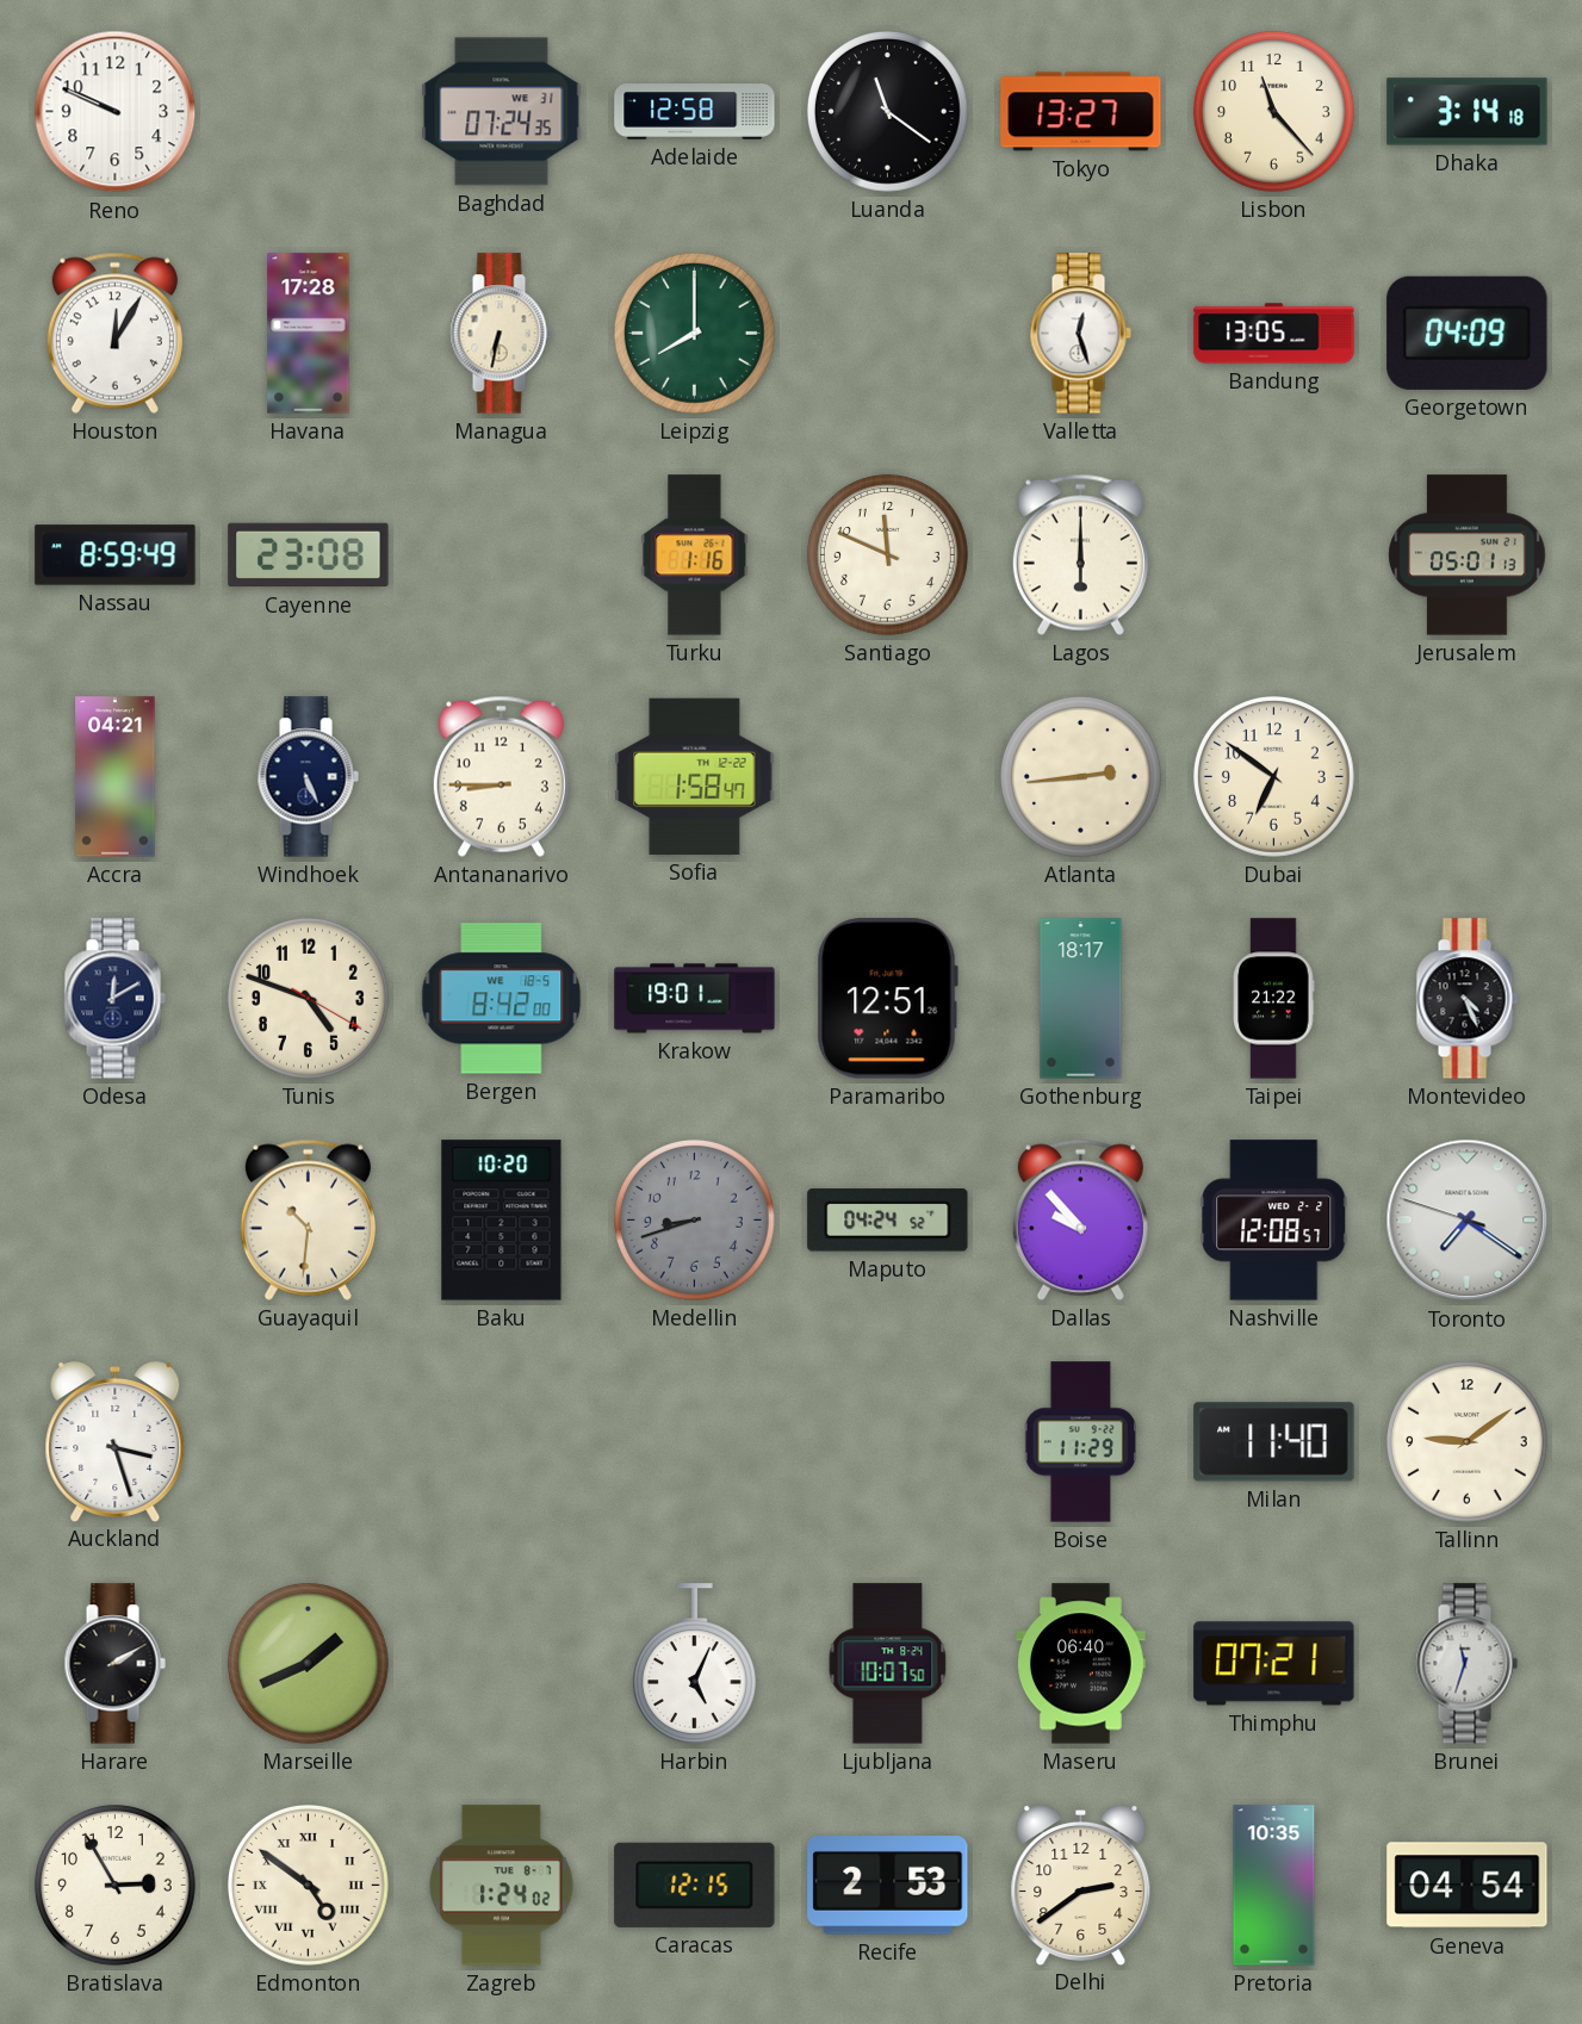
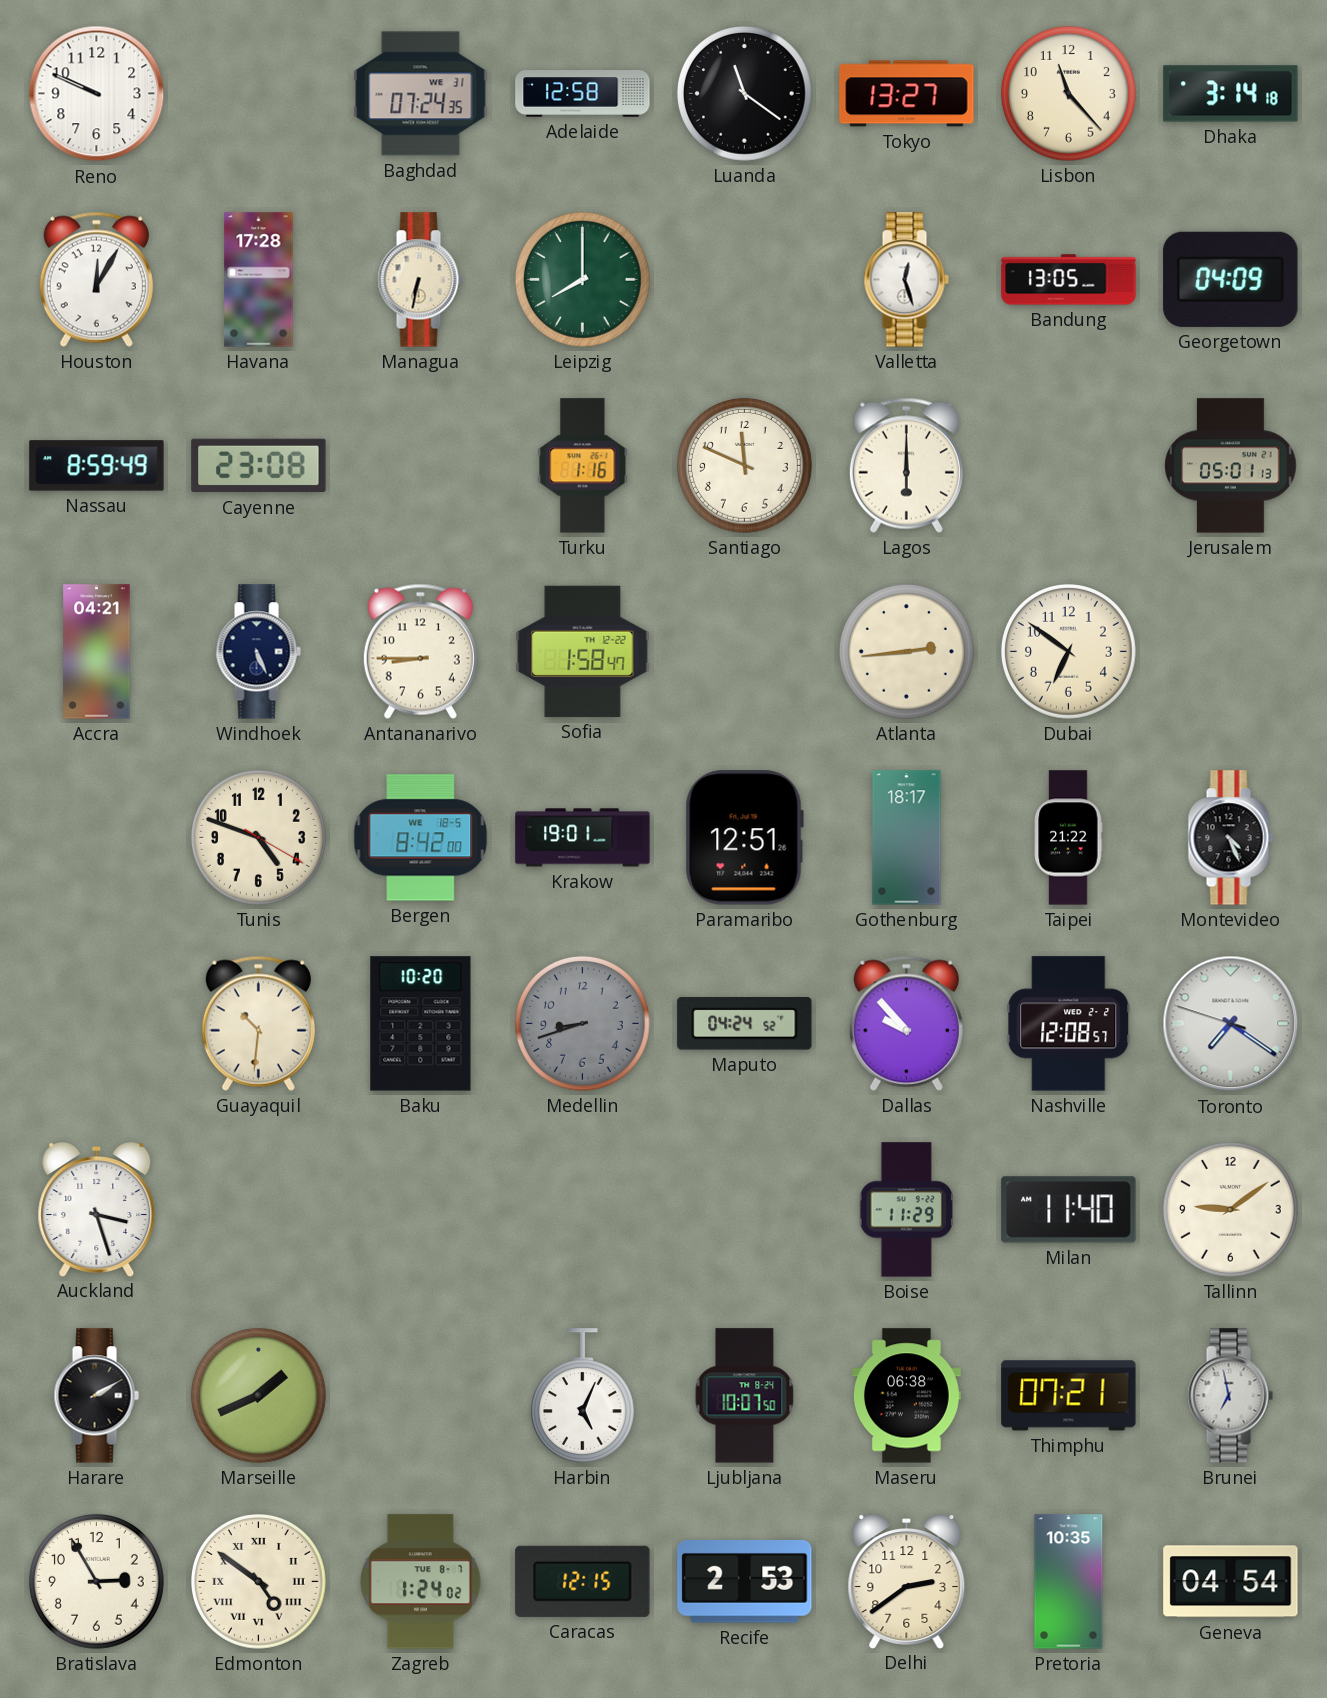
Odesa: 12:10 -> none (114, 999)
Maseru: 06:40 -> 06:38 (906, 1396)
Brunei: 11:33 -> 6:58 (1230, 1396)
